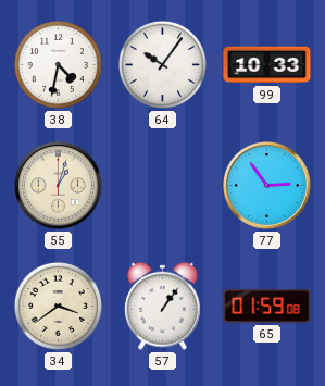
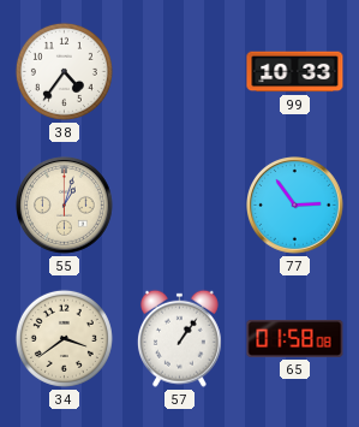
38: 4:32 -> 4:36 (64, 71)
64: 10:06 -> none (162, 64)
65: 01:59 -> 01:58 (295, 338)
